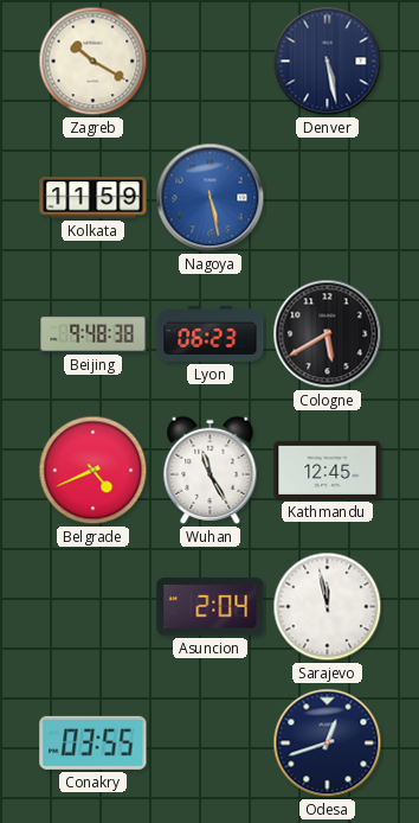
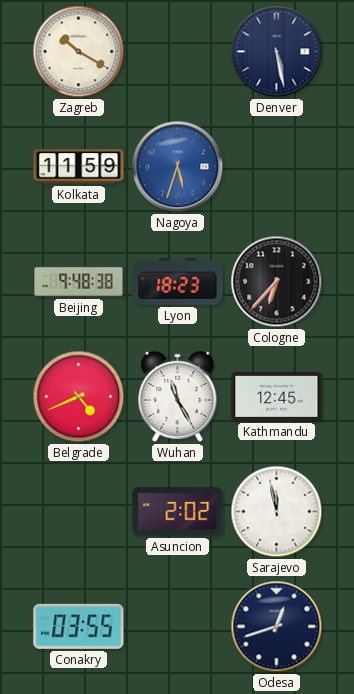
Nagoya: 5:28 -> 5:33 (178, 167)
Lyon: 06:23 -> 18:23 (178, 282)
Cologne: 5:40 -> 6:37 (277, 282)
Asuncion: 2:04 -> 2:02 (178, 512)
